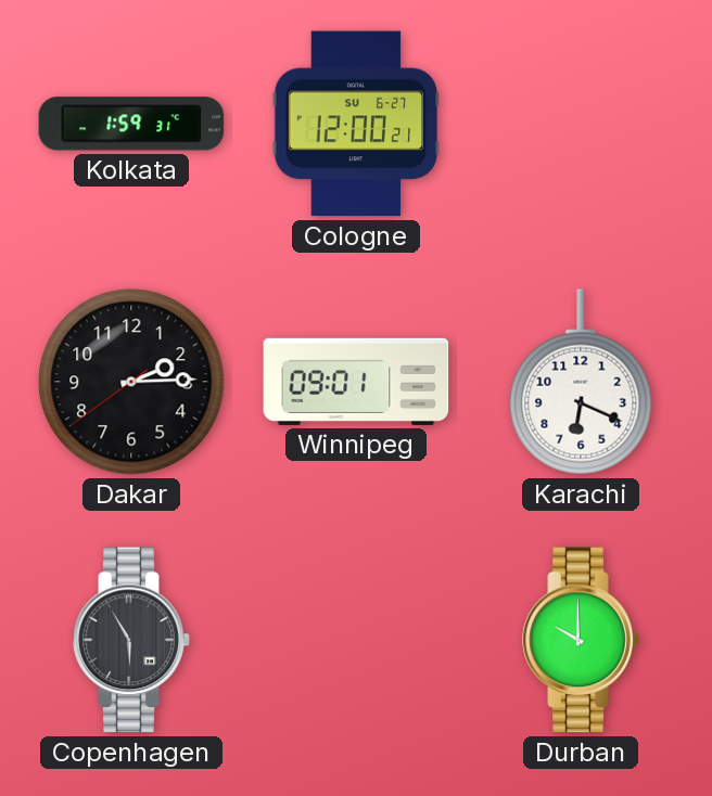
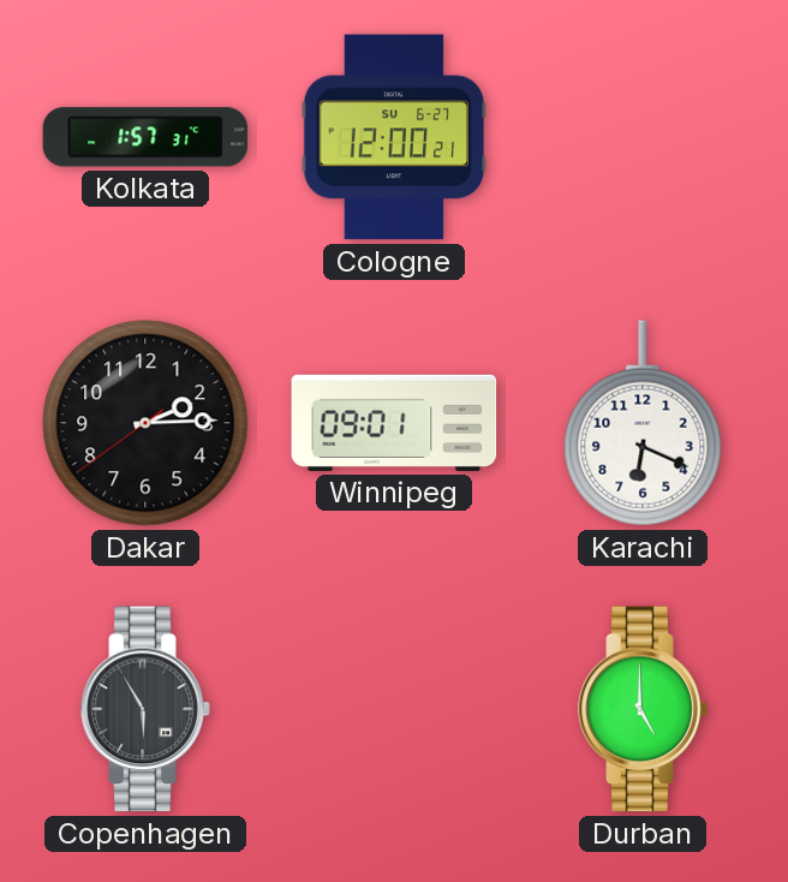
Kolkata: 1:59 -> 1:57 (145, 137)
Durban: 10:00 -> 5:00 (643, 709)
